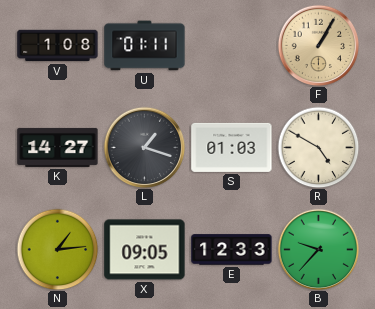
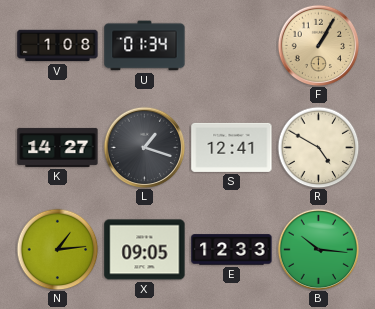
U: 01:11 -> 01:34 (145, 46)
S: 01:03 -> 12:41 (232, 147)
B: 9:37 -> 10:16 (318, 249)
